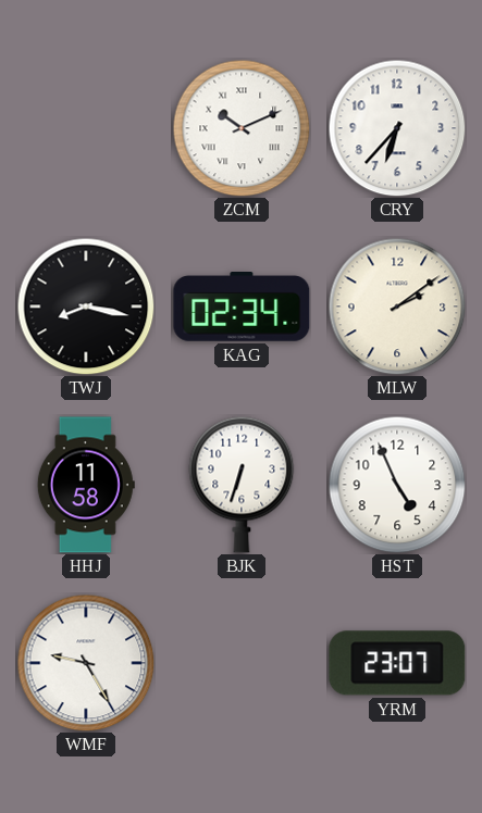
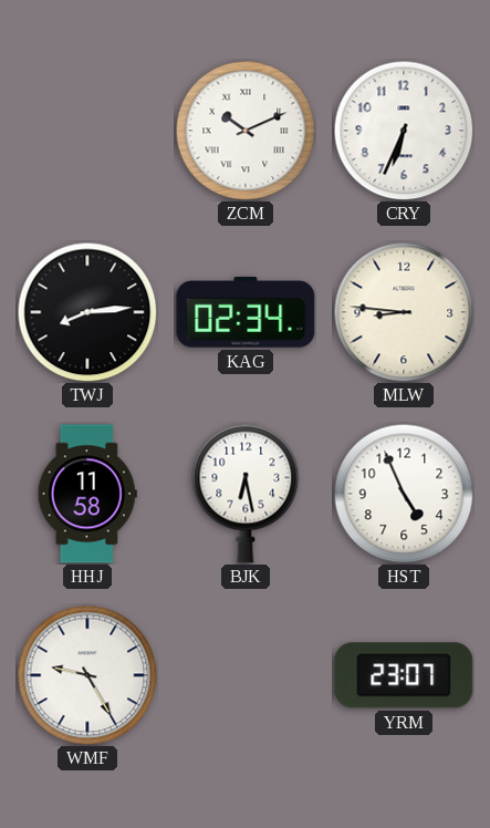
CRY: 6:37 -> 6:34 (404, 131)
TWJ: 8:17 -> 8:14 (87, 312)
MLW: 2:09 -> 8:46 (404, 312)
BJK: 6:33 -> 6:28 (246, 494)
